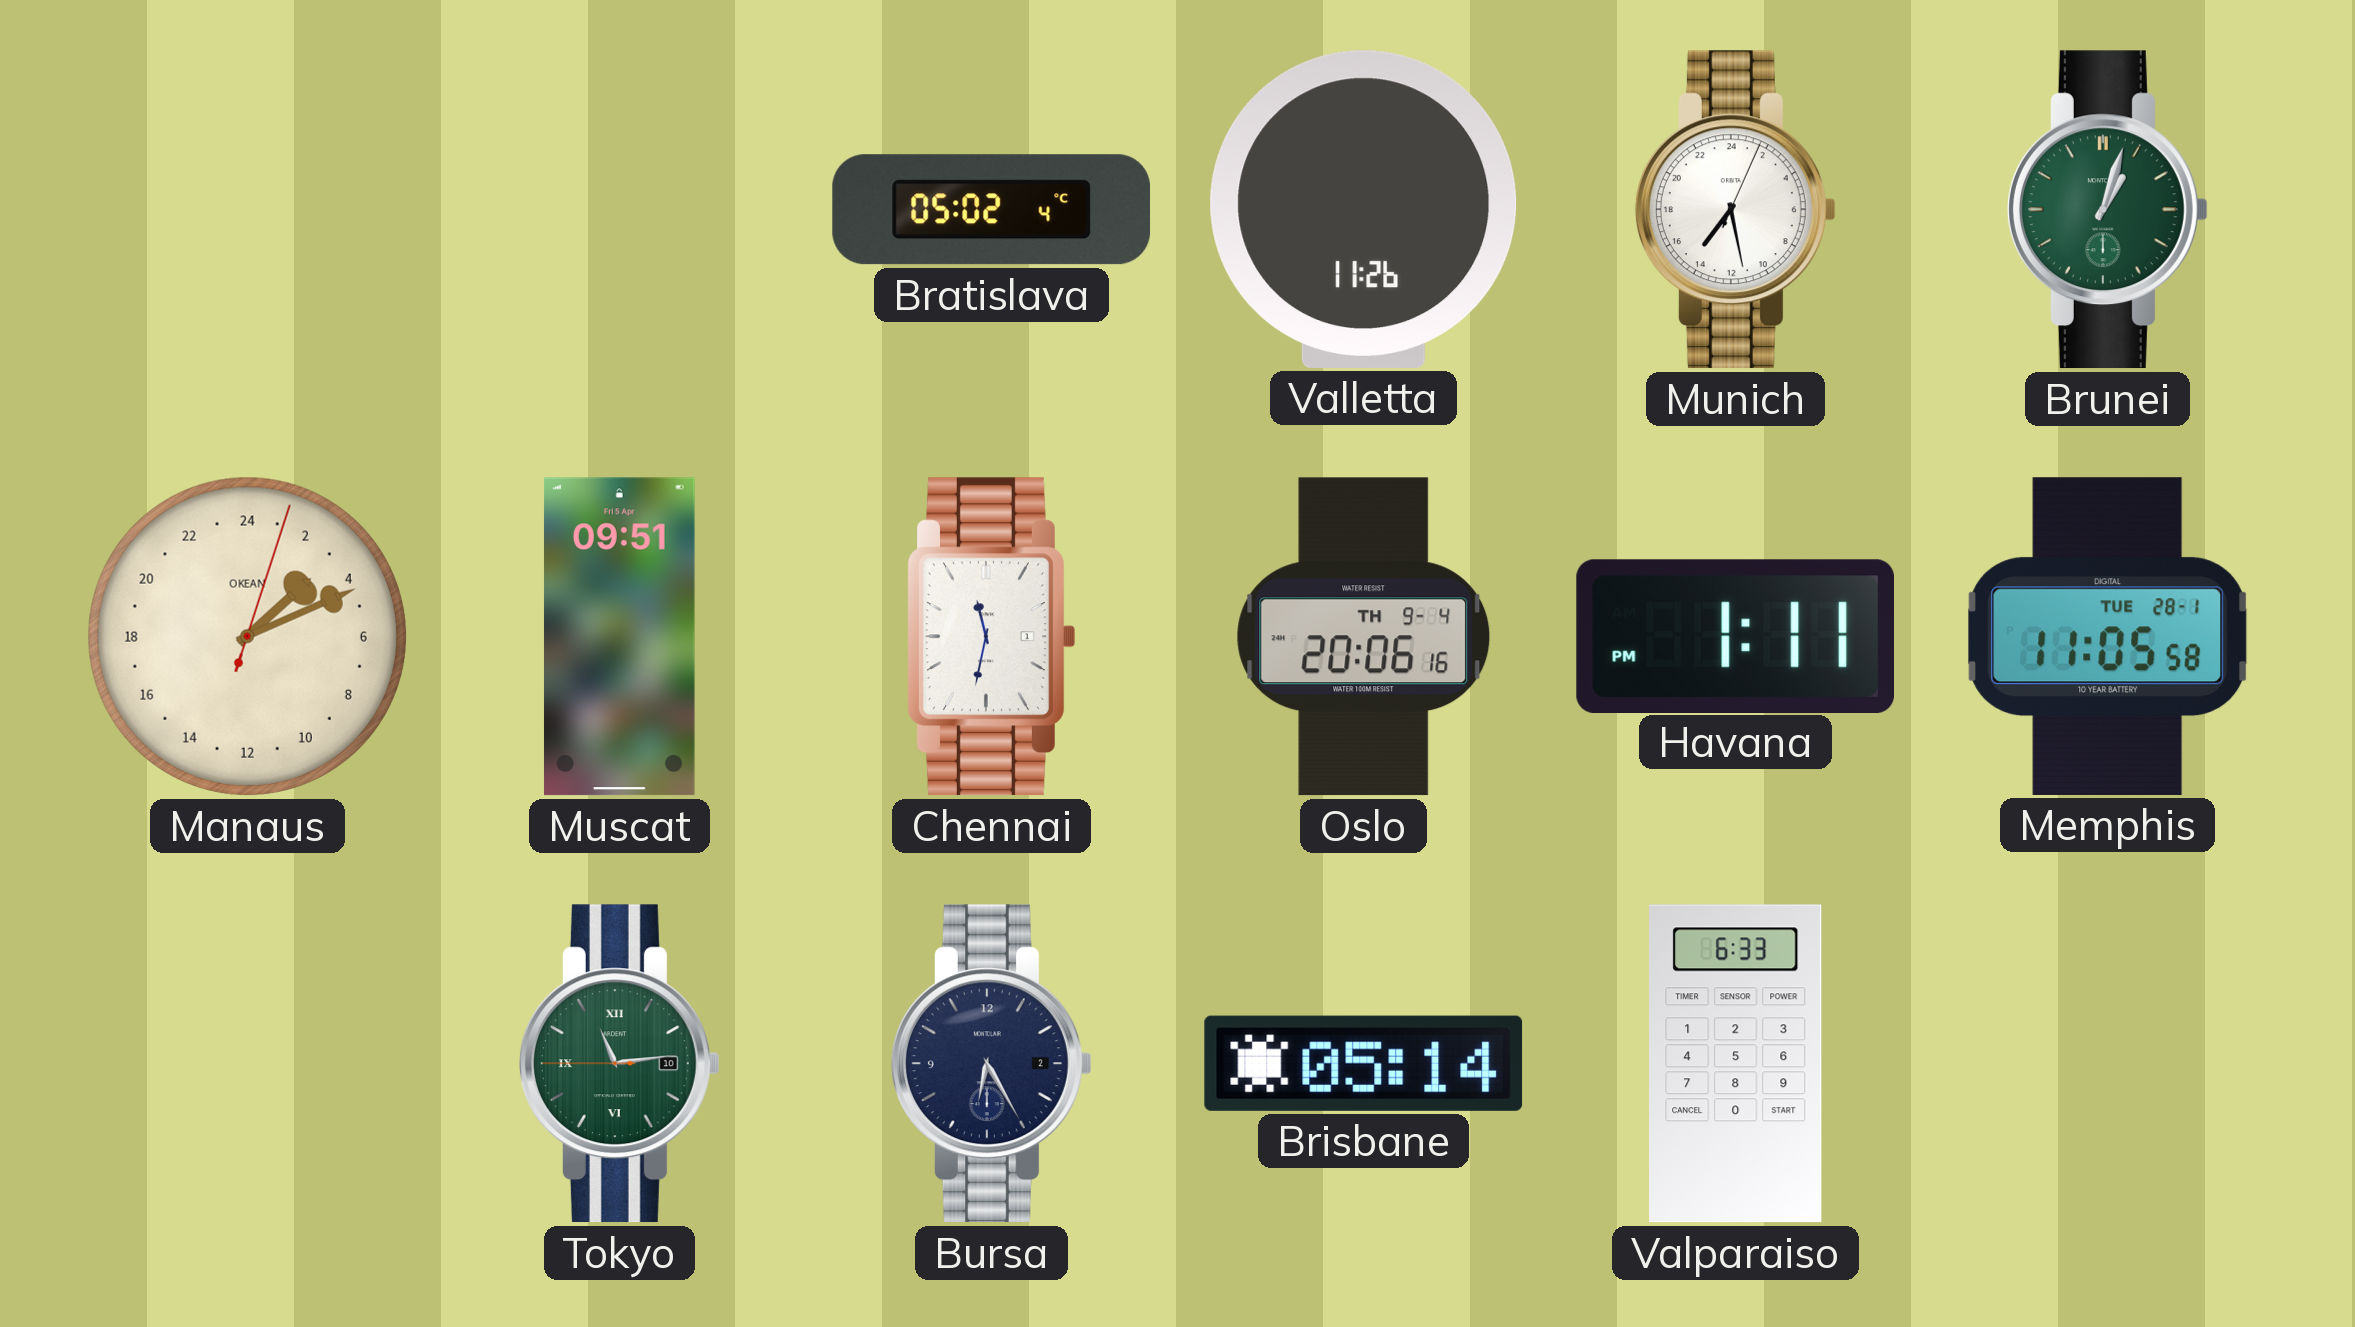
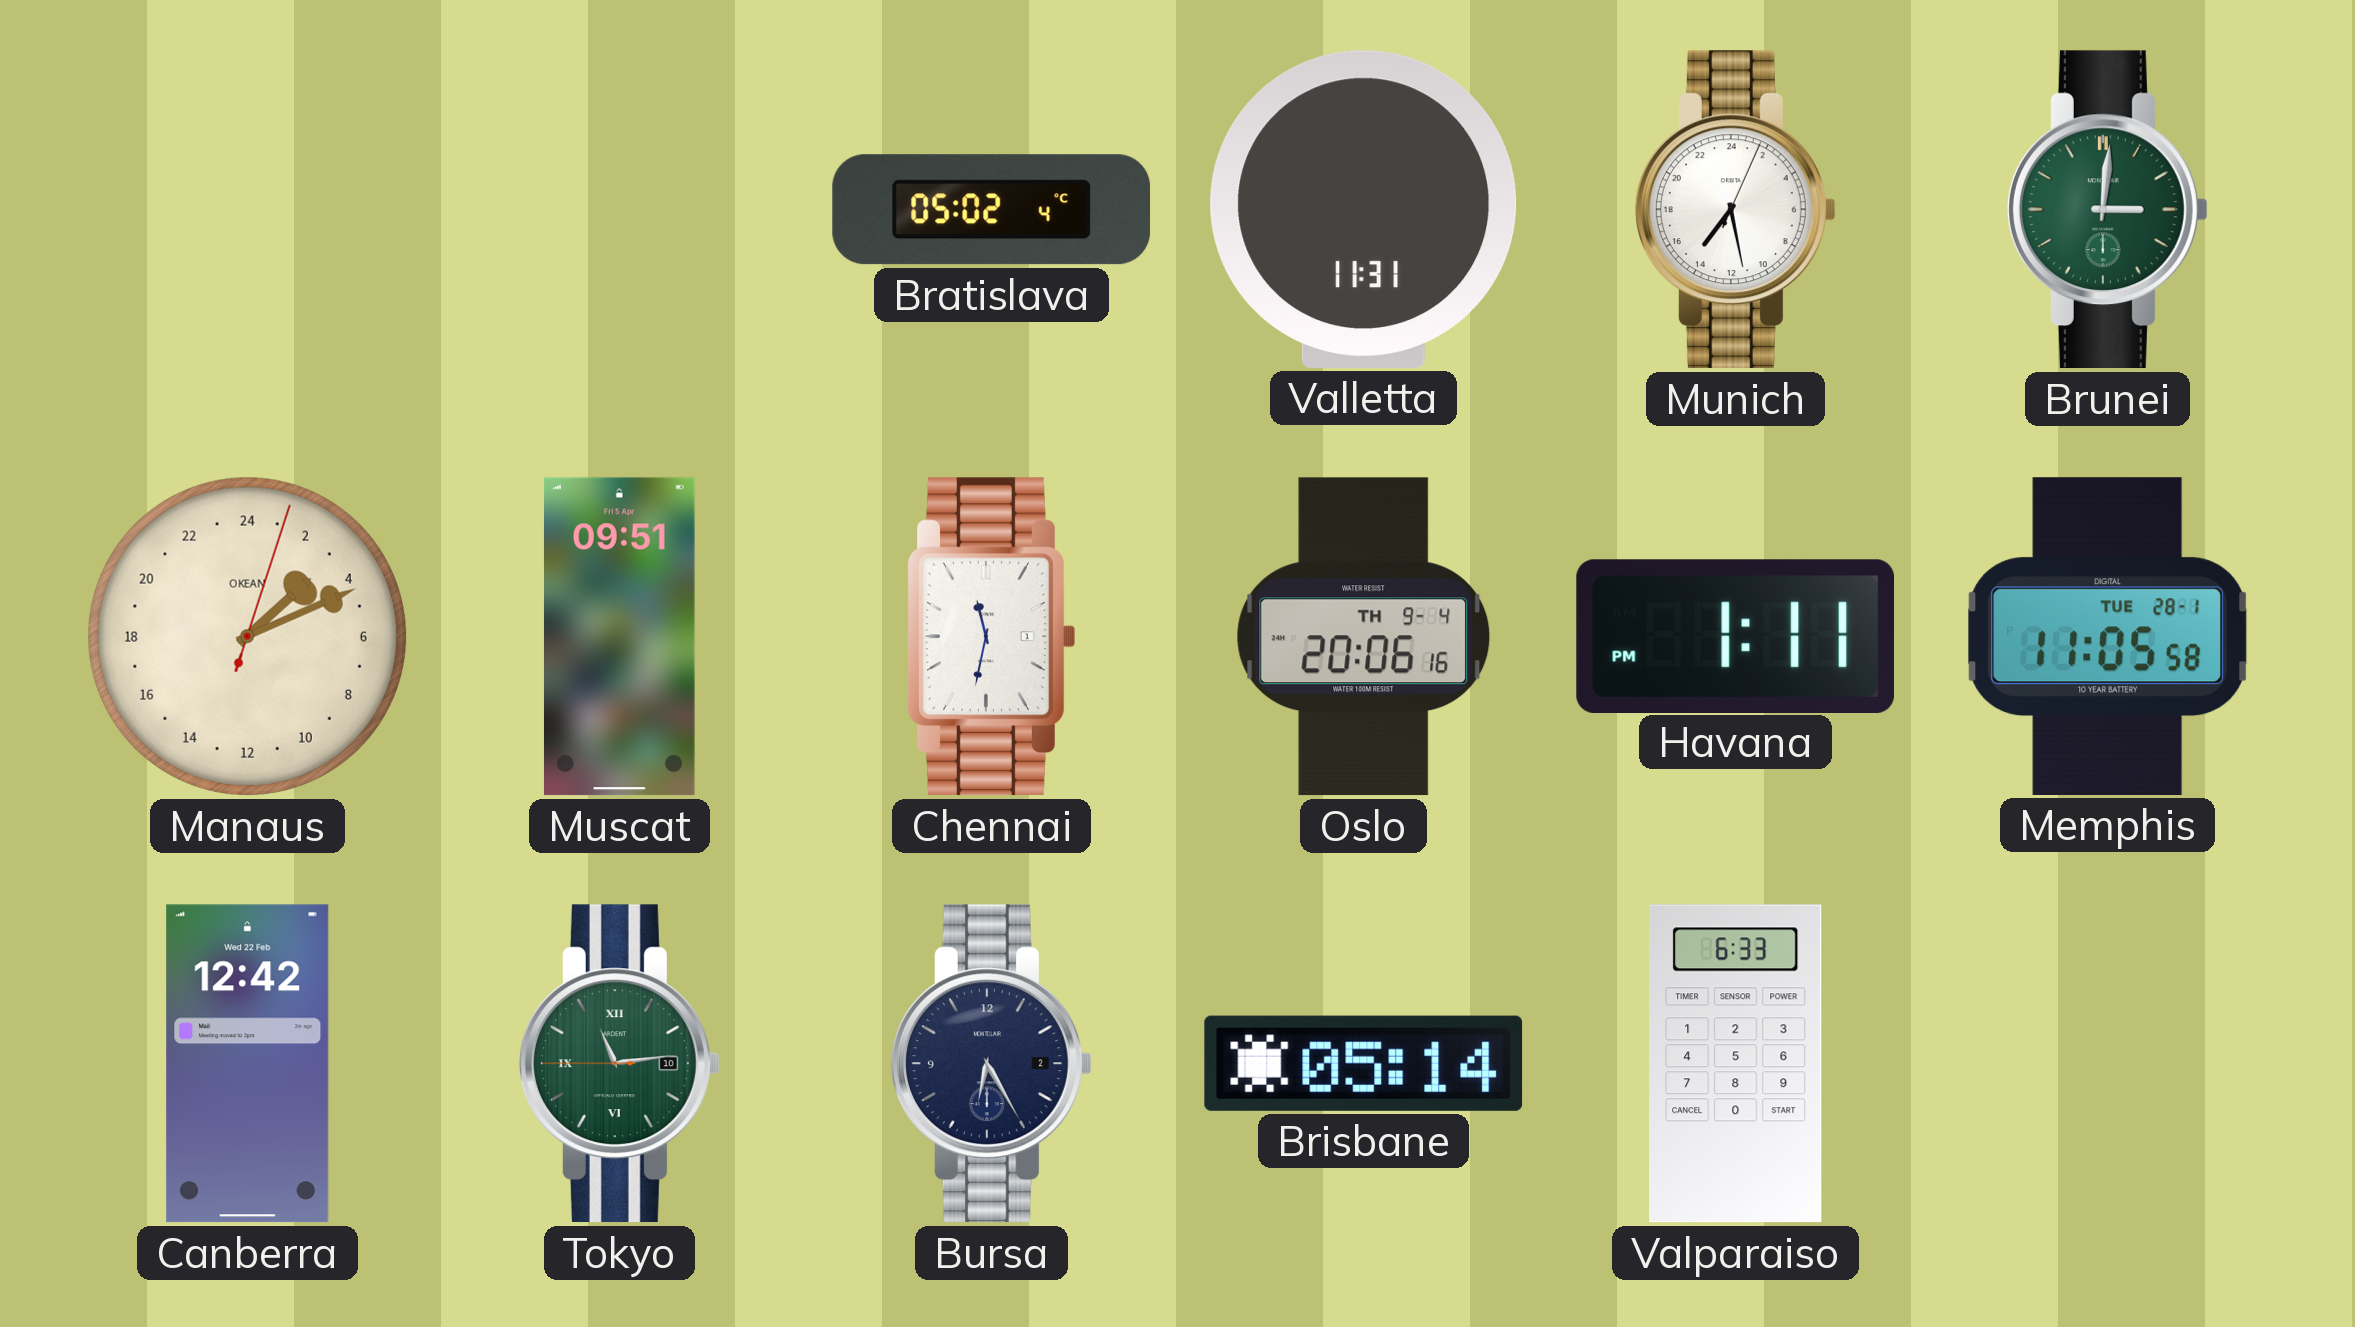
Valletta: 11:26 -> 11:31 (1364, 209)
Brunei: 1:03 -> 3:01 (2107, 210)
Canberra: none -> 12:42 (248, 1064)
